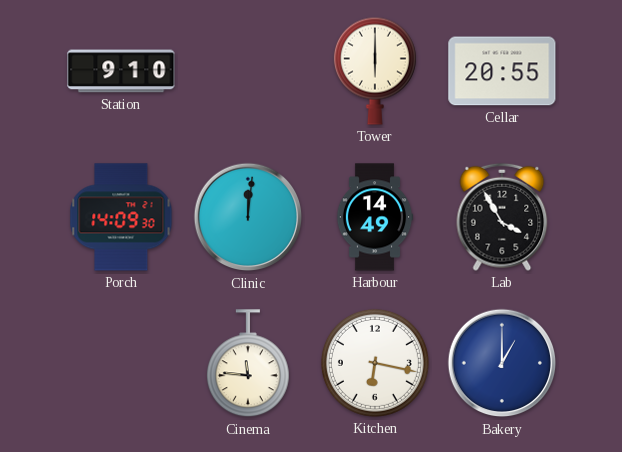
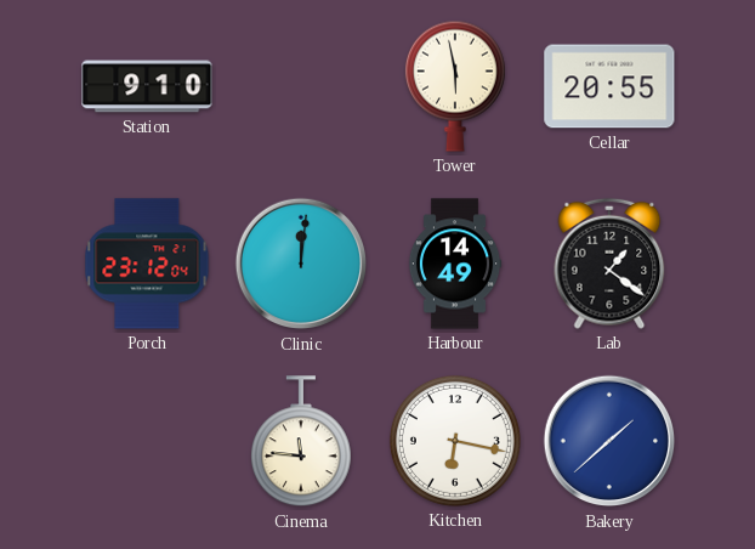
Tower: 6:00 -> 5:58 (455, 86)
Porch: 14:09 -> 23:12 (147, 264)
Lab: 3:55 -> 1:21 (609, 264)
Bakery: 1:00 -> 1:38 (609, 441)
